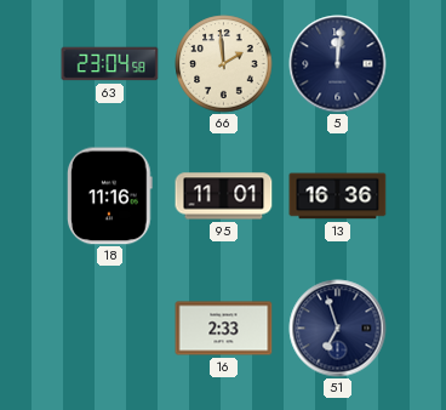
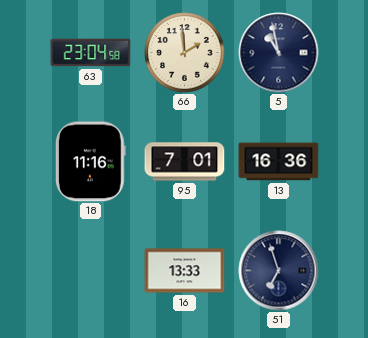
5: 12:01 -> 10:58 (279, 53)
95: 11:01 -> 7:01 (185, 162)
16: 2:33 -> 13:33 (185, 271)
